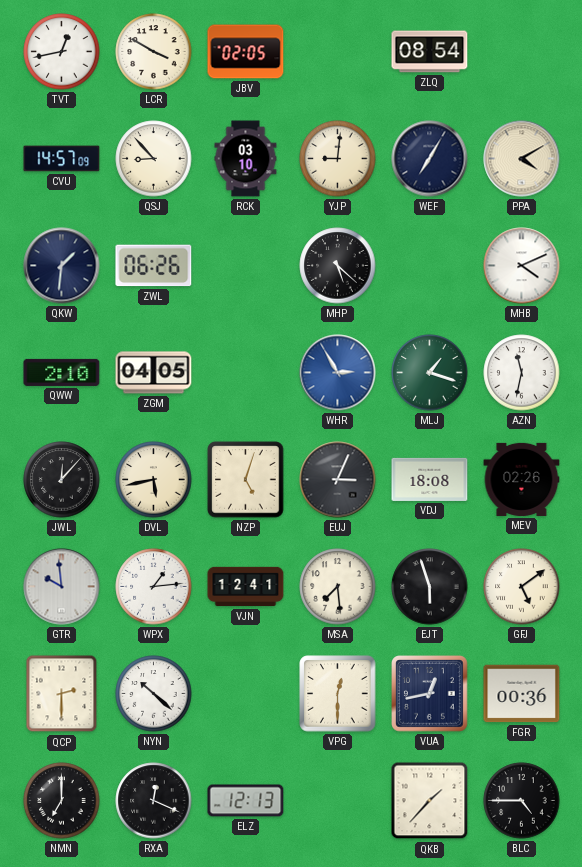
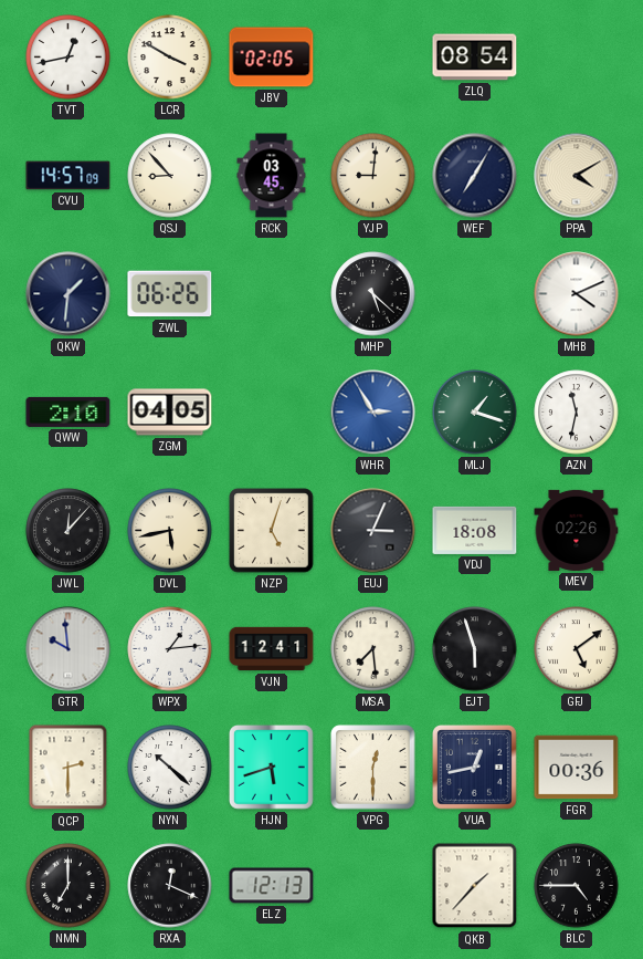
RCK: 03:10 -> 03:45 (272, 176)
HJN: none -> 5:42 (272, 768)
